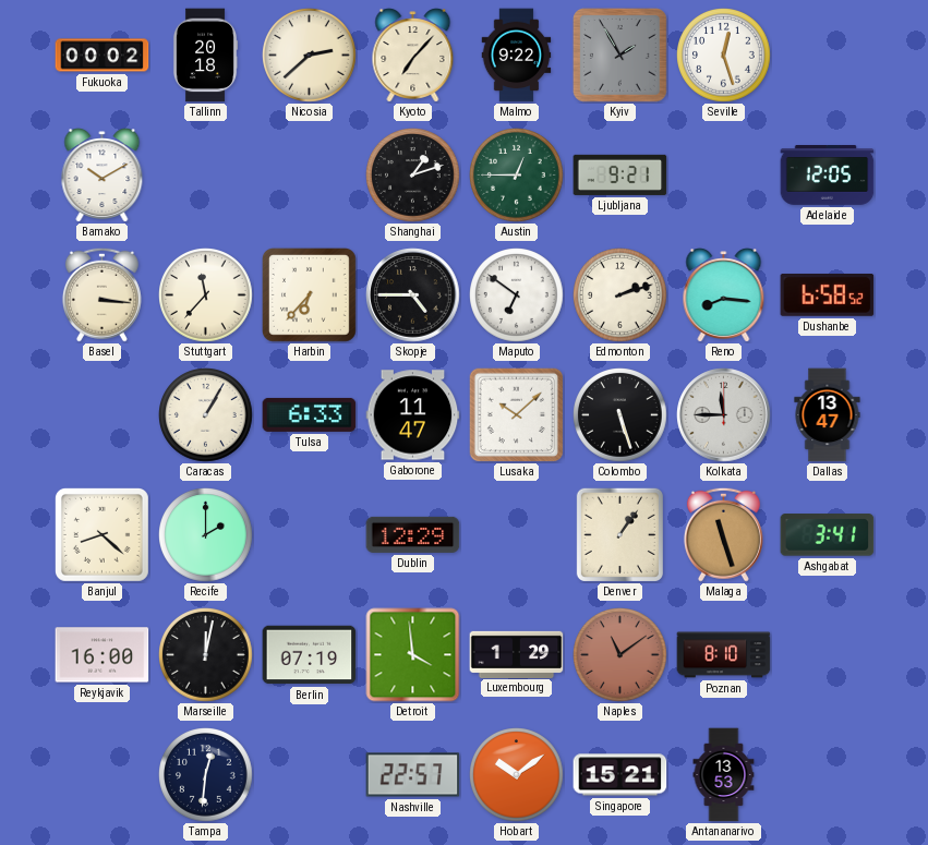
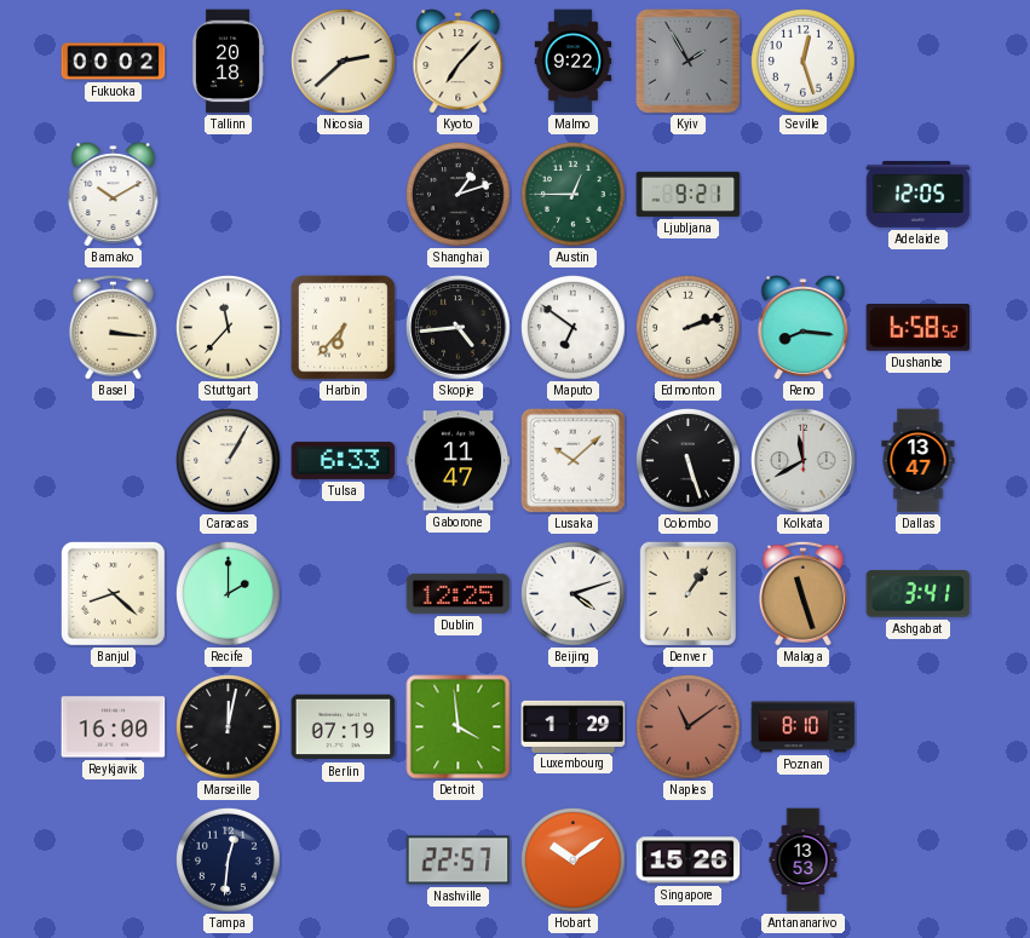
Skopje: 4:45 -> 4:44 (459, 328)
Kolkata: 11:45 -> 11:40 (804, 461)
Dublin: 12:29 -> 12:25 (459, 593)
Beijing: none -> 4:12 (574, 594)
Singapore: 15:21 -> 15:26 (689, 861)
